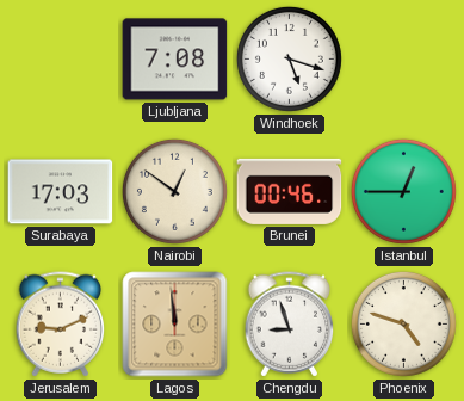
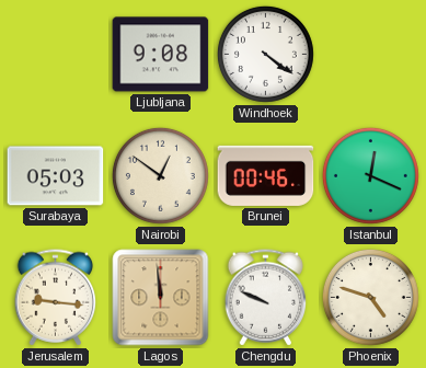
Ljubljana: 7:08 -> 9:08 (161, 55)
Windhoek: 5:18 -> 4:21 (265, 54)
Surabaya: 17:03 -> 05:03 (56, 176)
Istanbul: 12:45 -> 12:19 (370, 175)
Jerusalem: 9:11 -> 9:16 (56, 298)
Chengdu: 8:57 -> 9:49 (266, 298)
